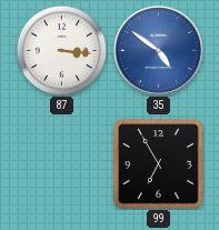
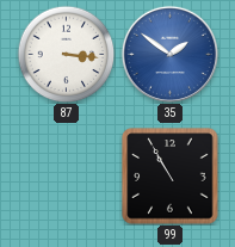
35: 4:51 -> 1:51 (169, 54)
99: 6:55 -> 10:55 (171, 177)
